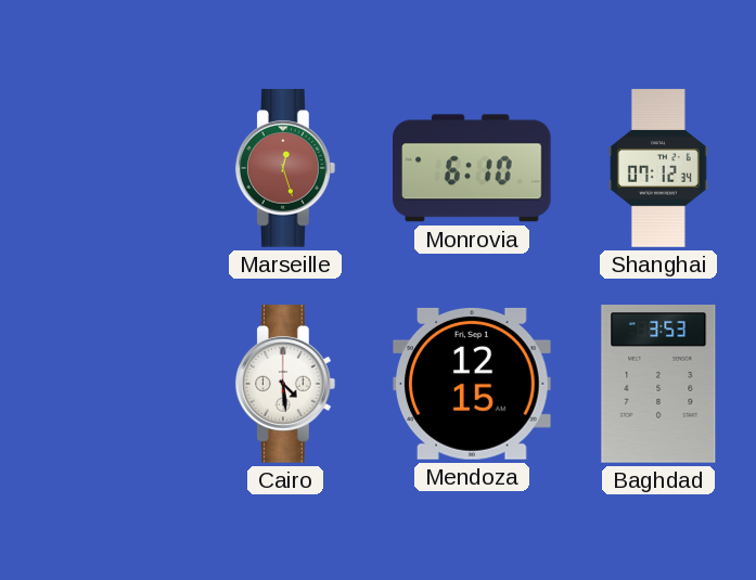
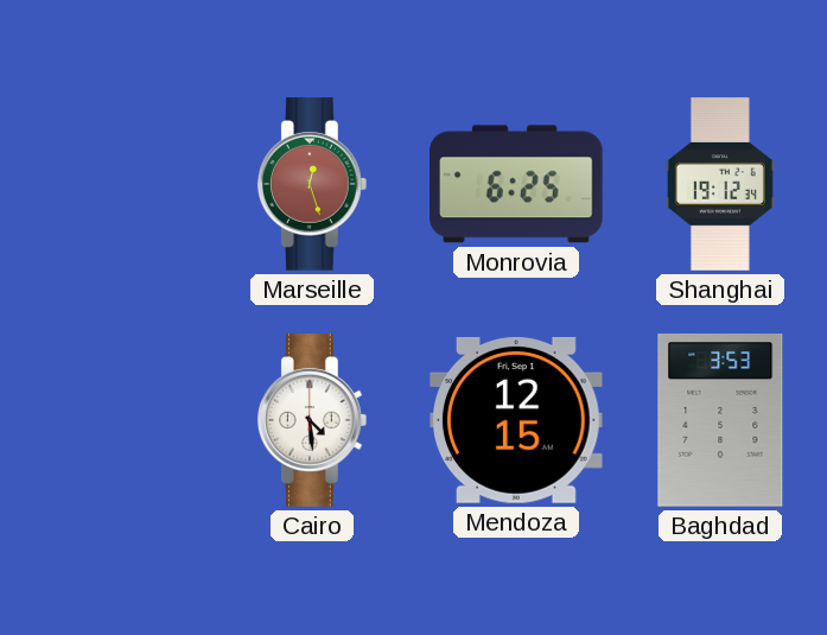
Monrovia: 6:10 -> 6:25 (517, 184)
Shanghai: 07:12 -> 19:12 (720, 184)
